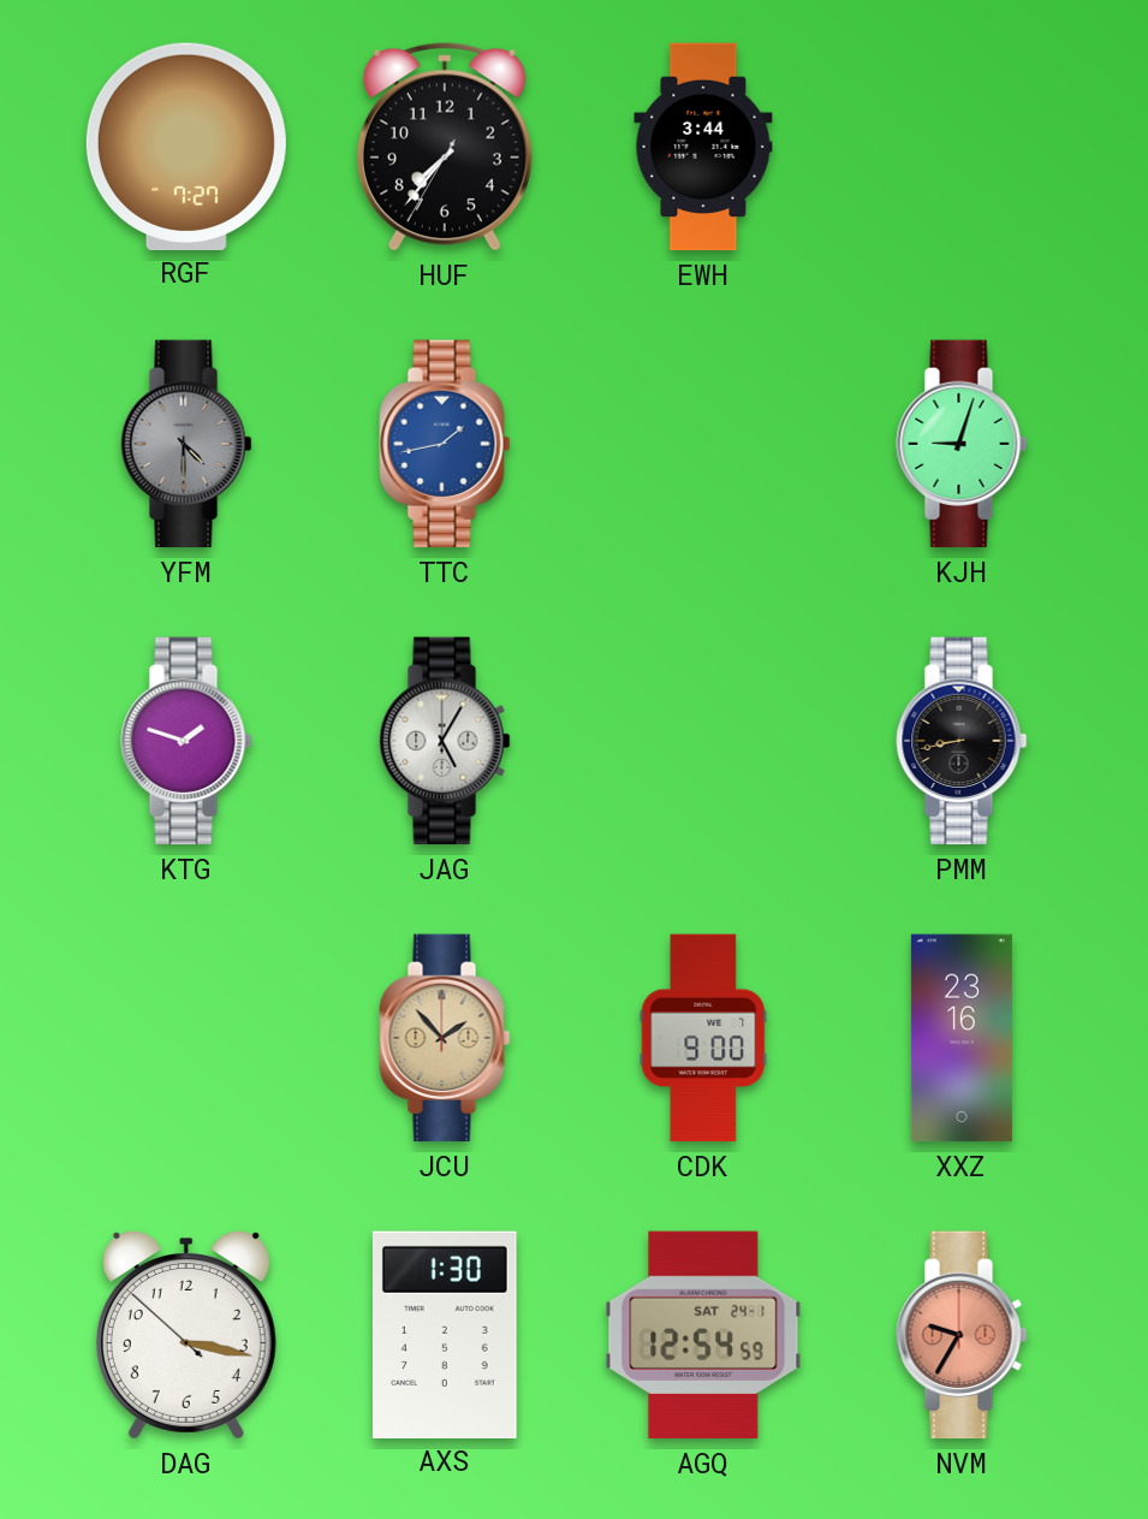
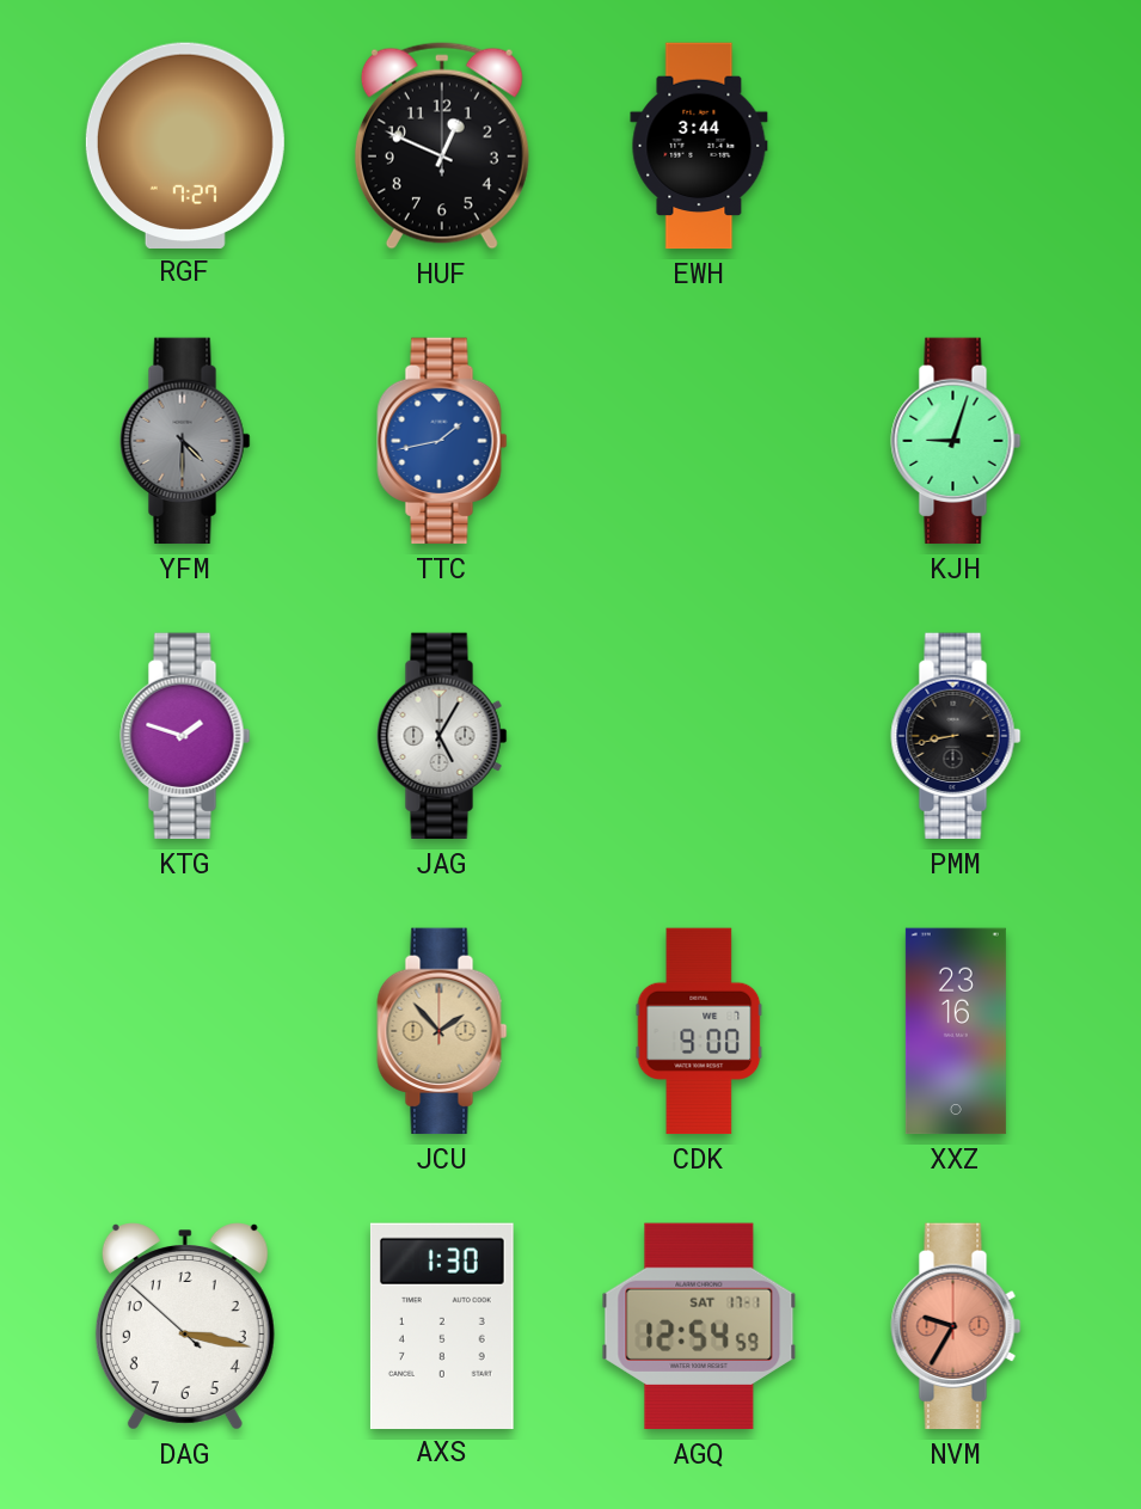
HUF: 7:36 -> 12:49 (442, 146)
AGQ date: SAT 24-1 -> SAT 17-1 (699, 1326)
